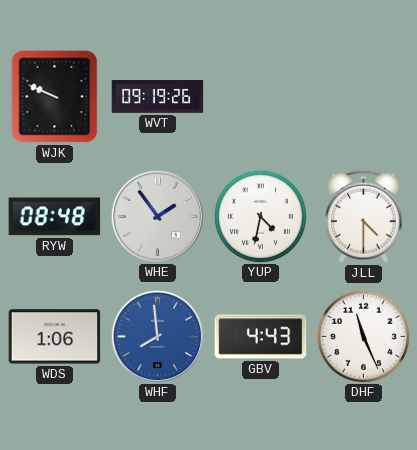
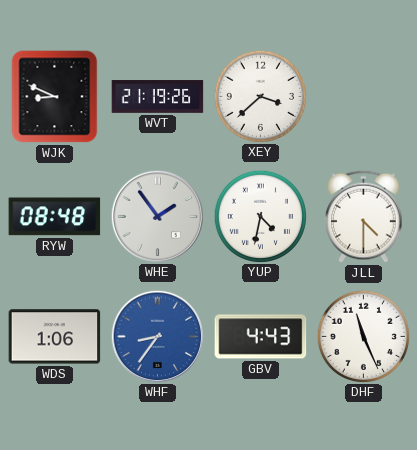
WJK: 9:49 -> 8:49 (55, 97)
WVT: 09:19 -> 21:19 (158, 97)
XEY: none -> 3:38 (260, 96)
WHF: 7:59 -> 8:36 (157, 336)
